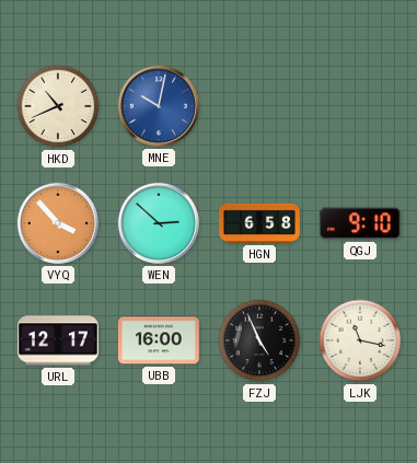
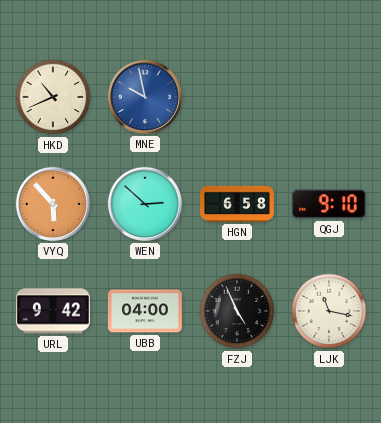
MNE: 10:02 -> 9:58 (145, 97)
VYQ: 3:53 -> 5:53 (53, 204)
URL: 12:17 -> 9:42 (53, 311)
UBB: 16:00 -> 04:00 (145, 311)
